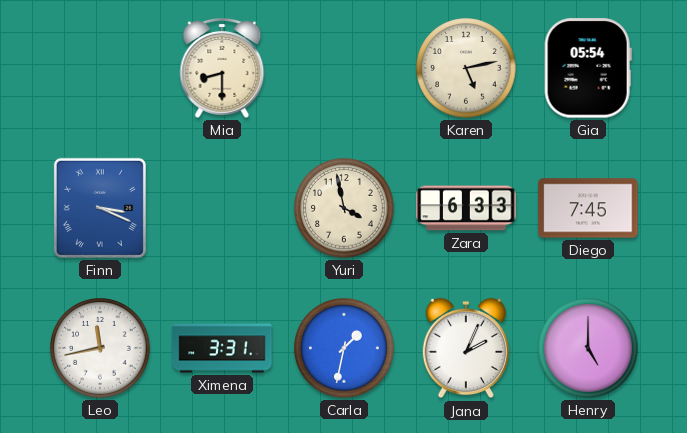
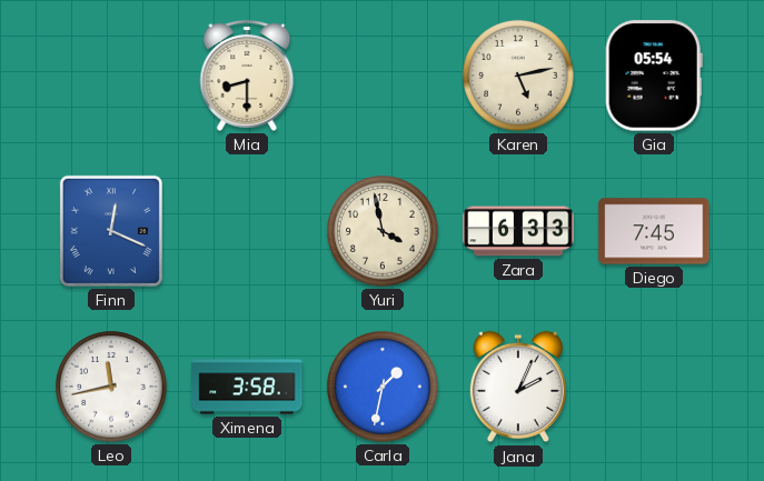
Finn: 3:19 -> 12:19 (111, 231)
Ximena: 3:31 -> 3:58 (247, 387)
Henry: 5:00 -> none (588, 348)
